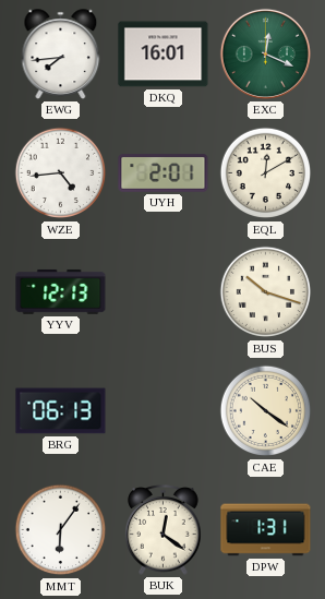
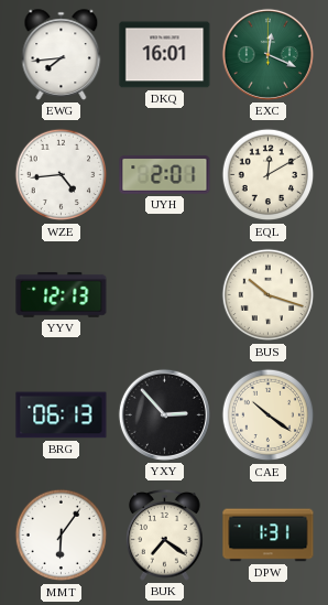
YXY: none -> 2:53 (164, 414)
BUK: 12:21 -> 7:21 (165, 536)
